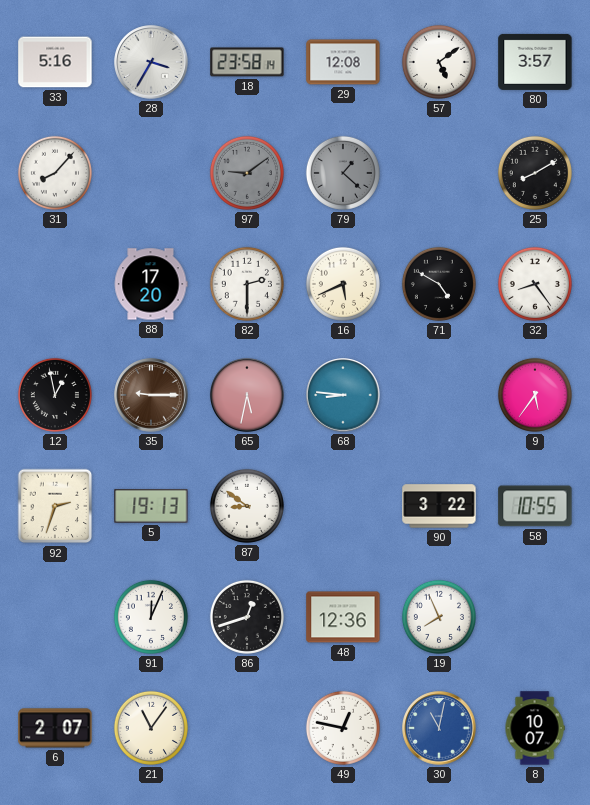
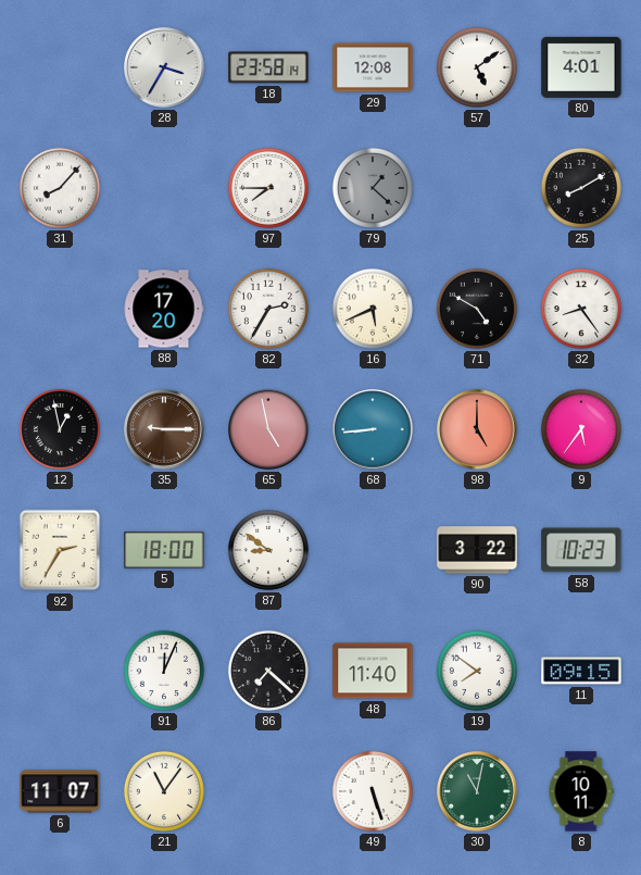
33: 5:16 -> none (55, 62)
80: 3:57 -> 4:01 (581, 67)
97: 9:09 -> 7:45 (268, 188)
97 dial: grey -> white (268, 188)
82: 2:30 -> 2:35 (268, 309)
65: 5:32 -> 4:58 (268, 429)
68: 8:46 -> 8:44 (373, 429)
98: none -> 5:00 (477, 429)
92: 2:33 -> 2:35 (60, 550)
5: 19:13 -> 18:00 (164, 551)
58: 10:55 -> 10:23 (581, 550)
86: 12:42 -> 7:22 (268, 671)
48: 12:36 -> 11:40 (373, 671)
19: 7:56 -> 7:51 (477, 671)
11: none -> 09:15 (581, 671)
6: 2:07 -> 11:07 (60, 791)
49: 12:47 -> 5:27 (373, 791)
30 dial: blue -> green (477, 791)
8: 10:07 -> 10:11 (581, 791)
